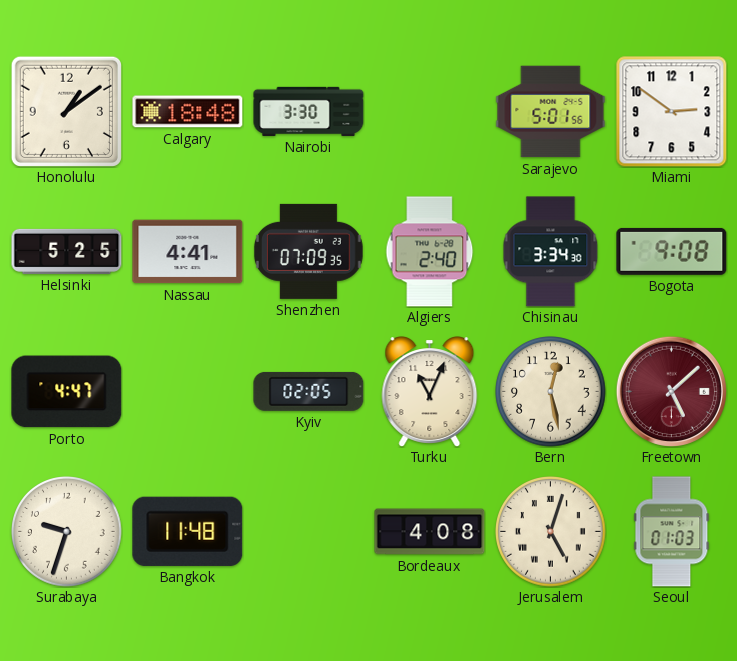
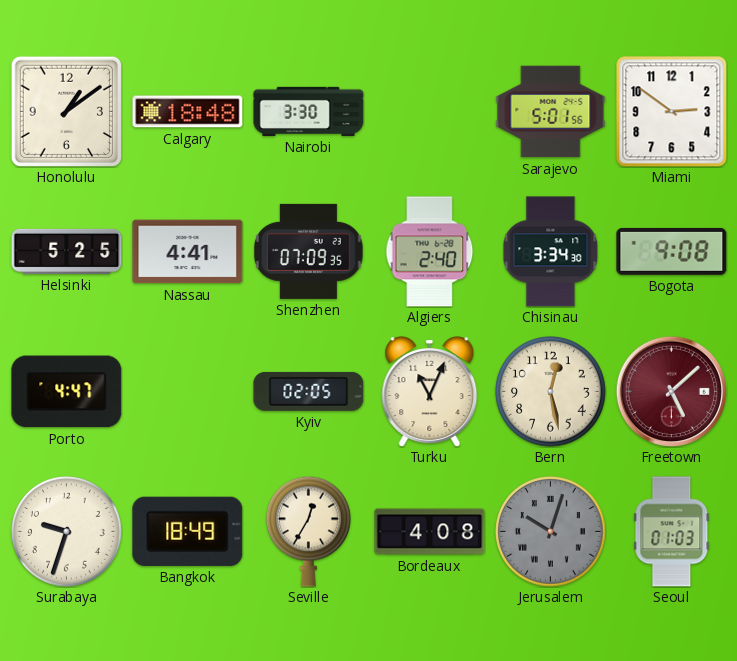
Bangkok: 11:48 -> 18:49 (188, 531)
Seville: none -> 12:35 (309, 531)
Jerusalem: 5:03 -> 10:03 (551, 532)
Jerusalem dial: cream -> grey (551, 532)
